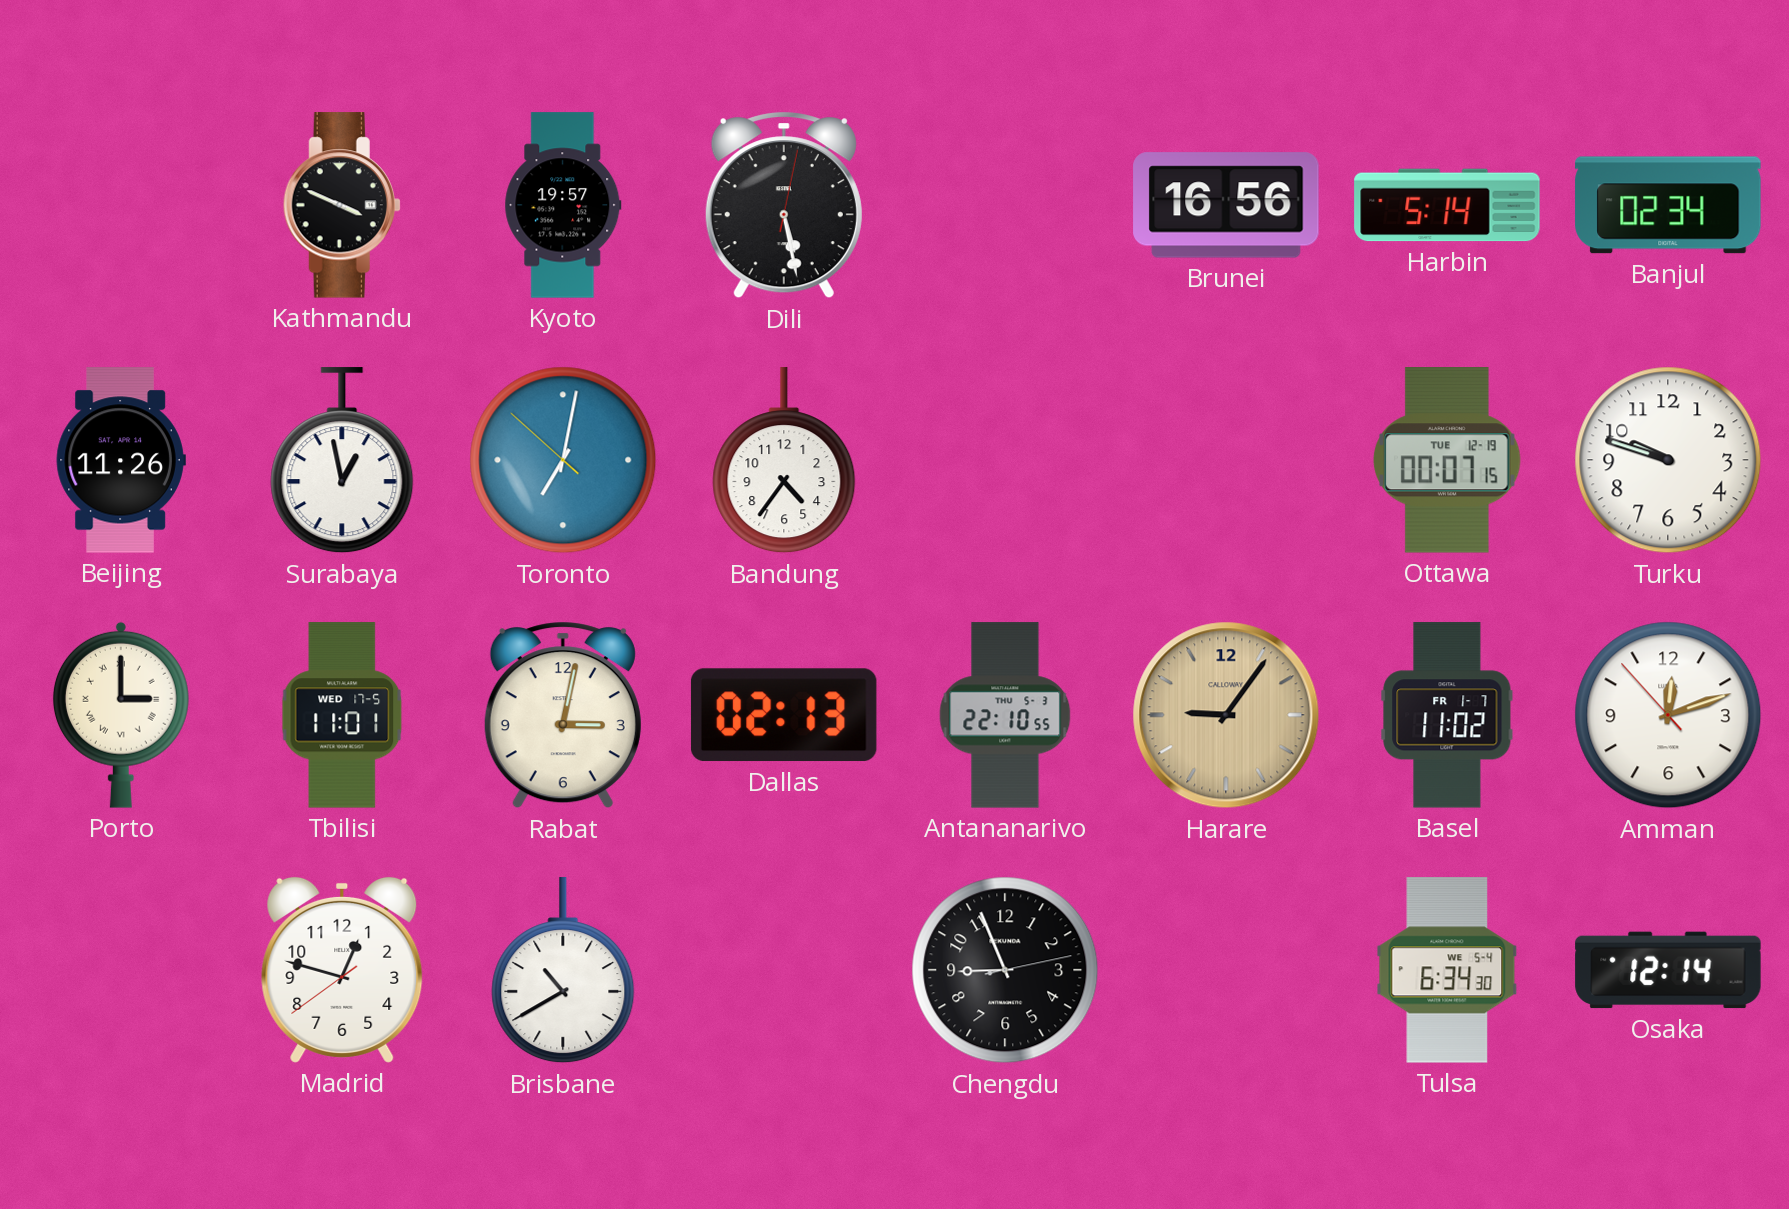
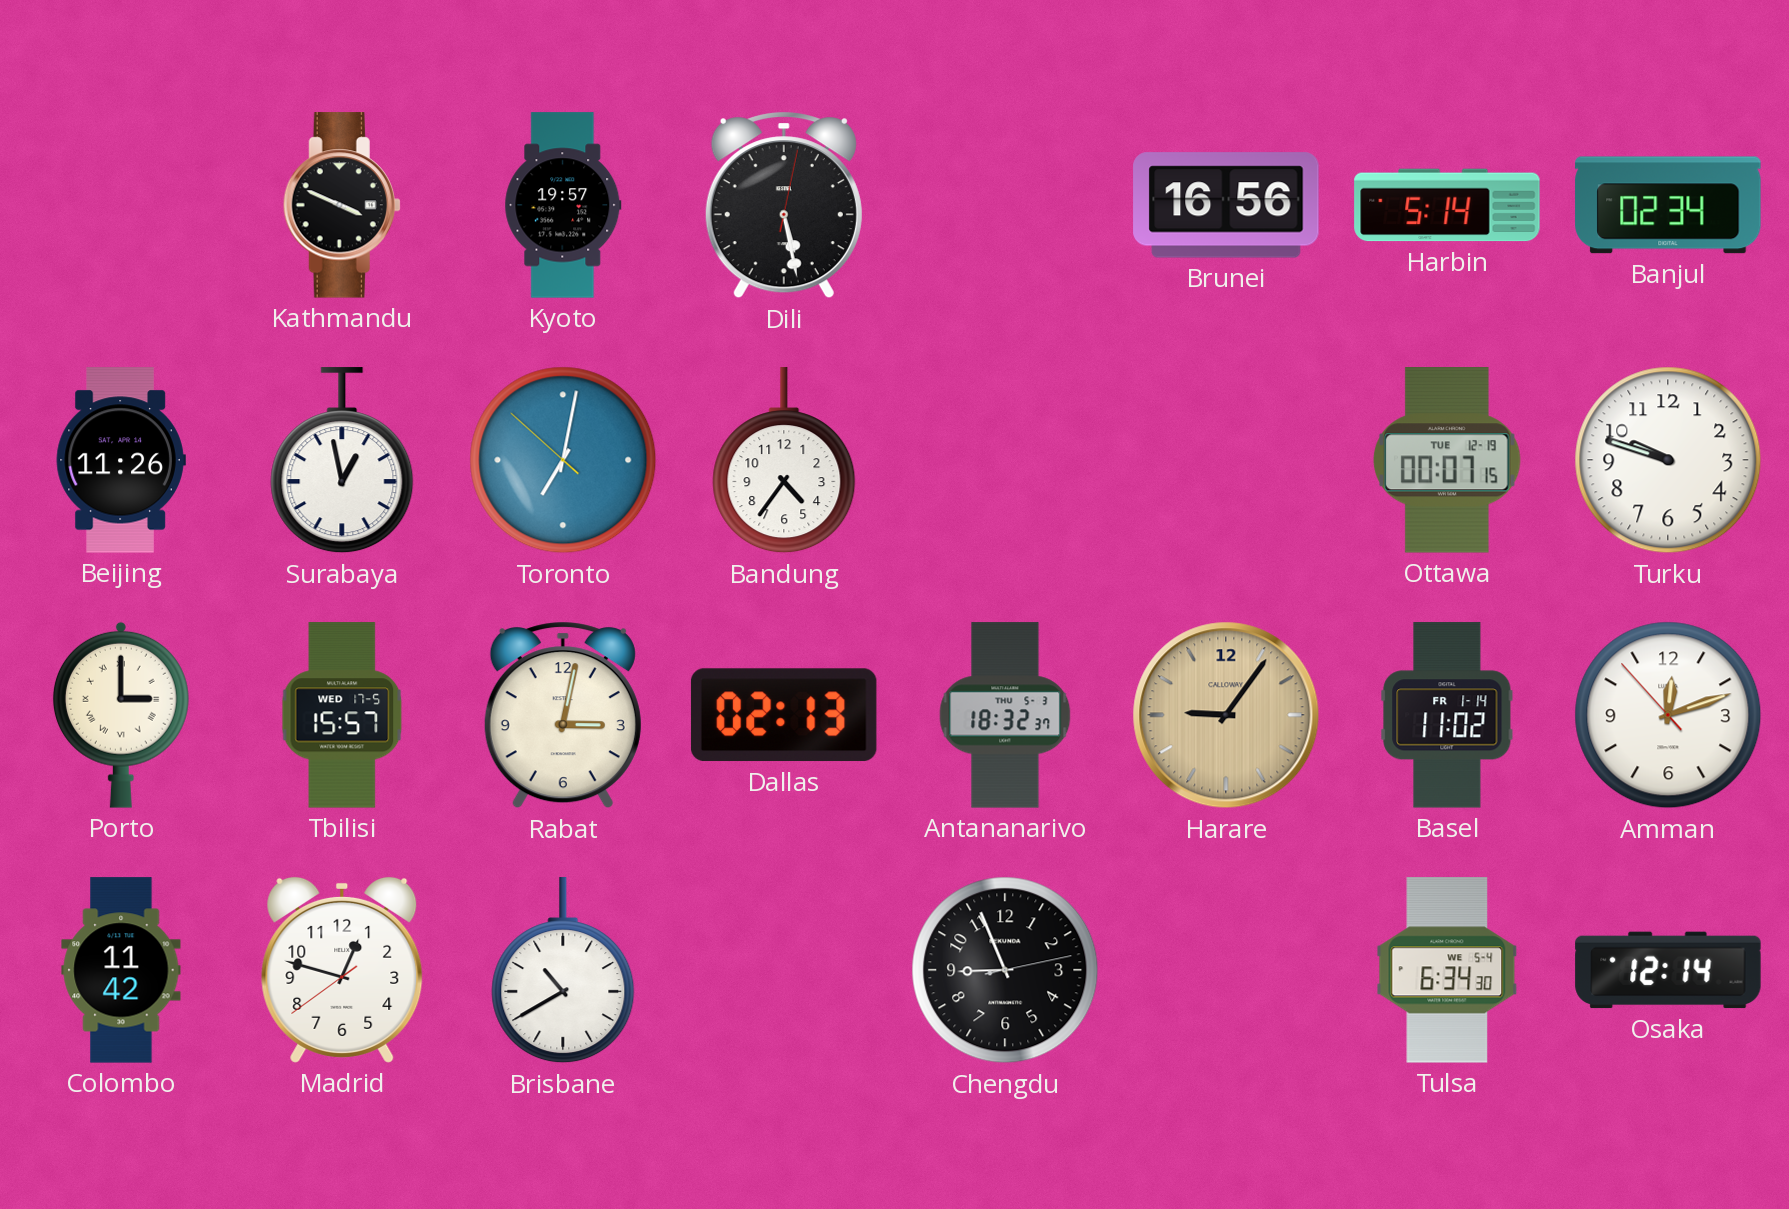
Tbilisi: 11:01 -> 15:57 (342, 715)
Antananarivo: 22:10 -> 18:32 (1005, 715)
Basel date: FR 1-7 -> FR 1-14 (1447, 715)
Colombo: none -> 11:42 (121, 970)
